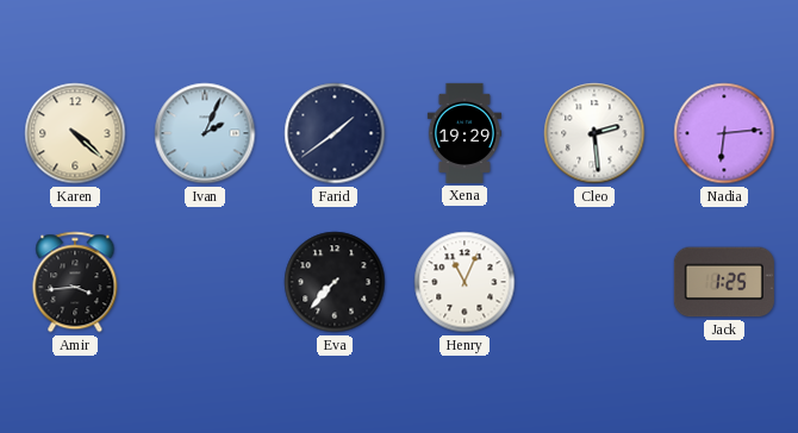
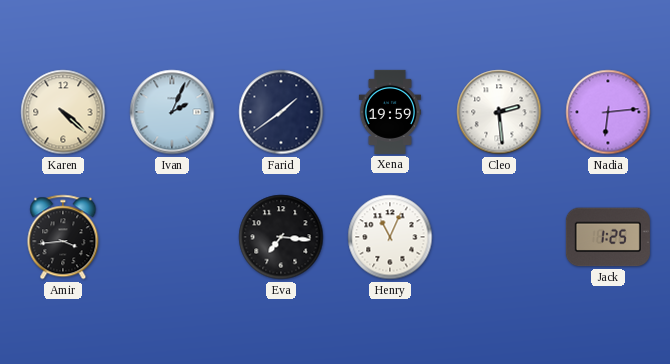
Xena: 19:29 -> 19:59 (390, 112)
Eva: 7:37 -> 7:16 (281, 237)
